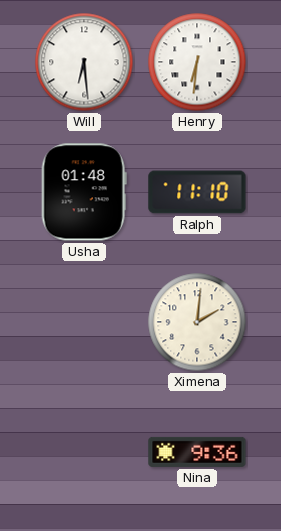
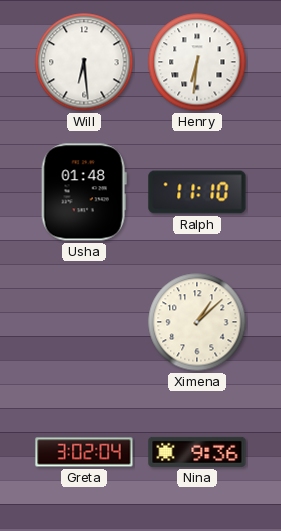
Ximena: 2:01 -> 1:08 (197, 322)
Greta: none -> 3:02 (84, 452)
